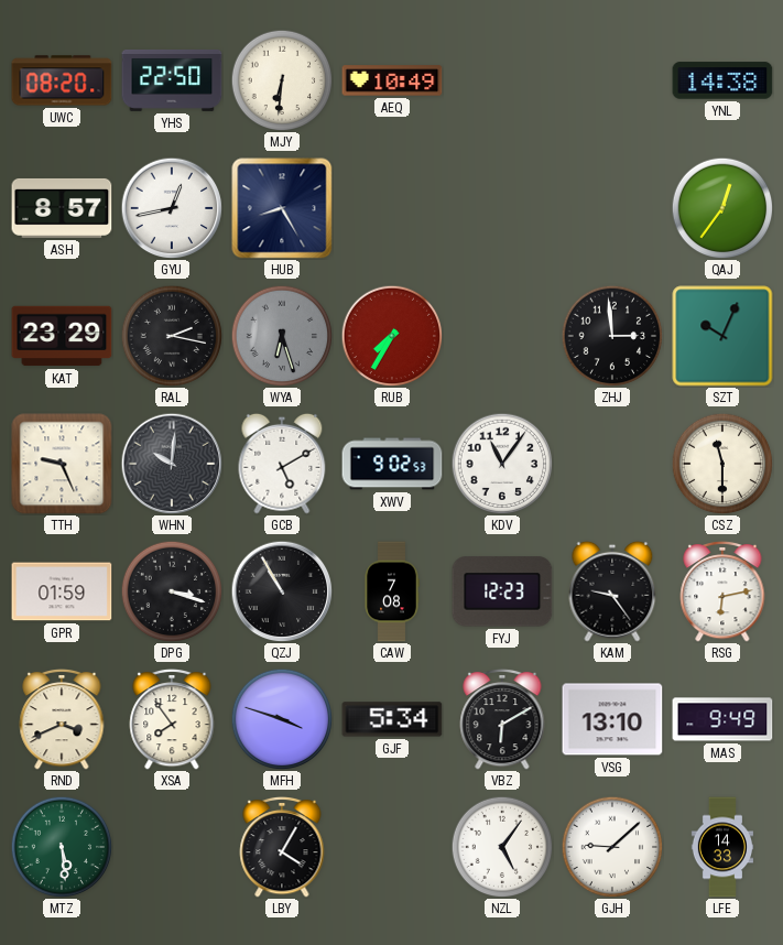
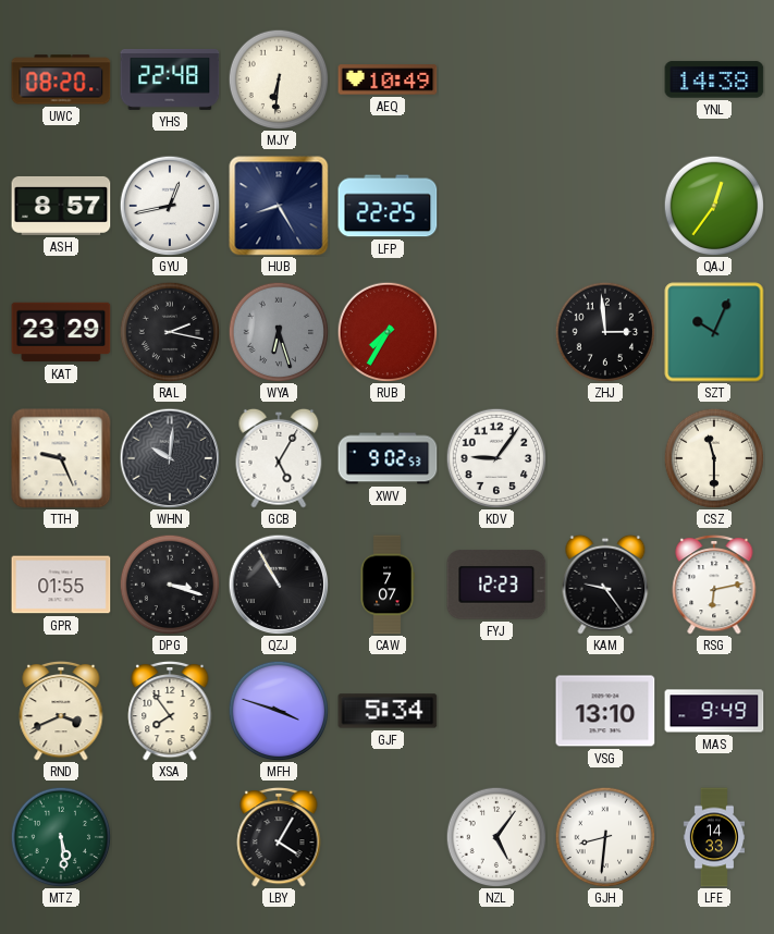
YHS: 22:50 -> 22:48 (170, 79)
LFP: none -> 22:25 (388, 206)
GCB: 5:10 -> 5:05 (279, 458)
KDV: 11:06 -> 9:06 (496, 458)
GPR: 01:59 -> 01:55 (61, 585)
CAW: 7:08 -> 7:07 (388, 585)
VBZ: 6:10 -> none (502, 719)
GJH: 9:08 -> 8:31 (605, 837)
